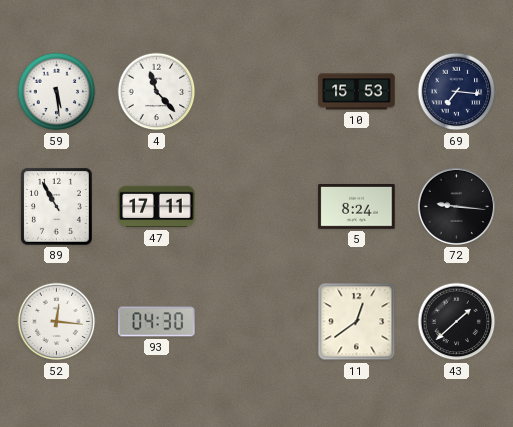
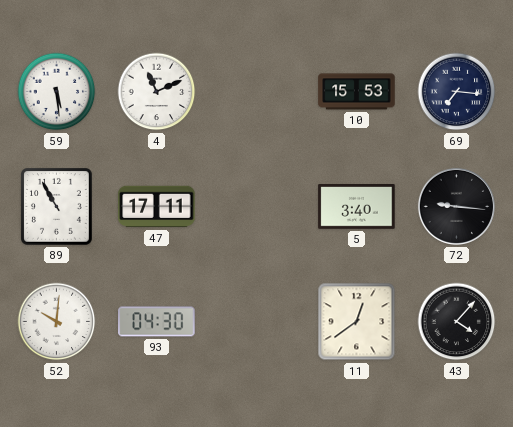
4: 11:23 -> 11:11 (157, 92)
5: 8:24 -> 3:40 (357, 207)
52: 12:16 -> 10:01 (57, 322)
43: 1:38 -> 4:07 (457, 322)
